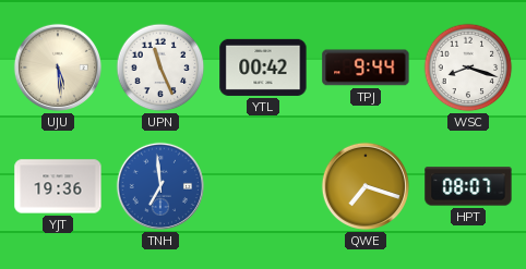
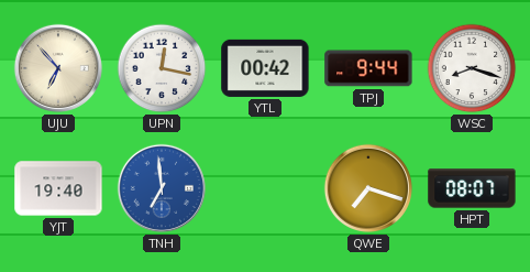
UJU: 5:29 -> 6:53 (58, 68)
UPN: 11:26 -> 12:17 (162, 68)
YJT: 19:36 -> 19:40 (58, 188)
